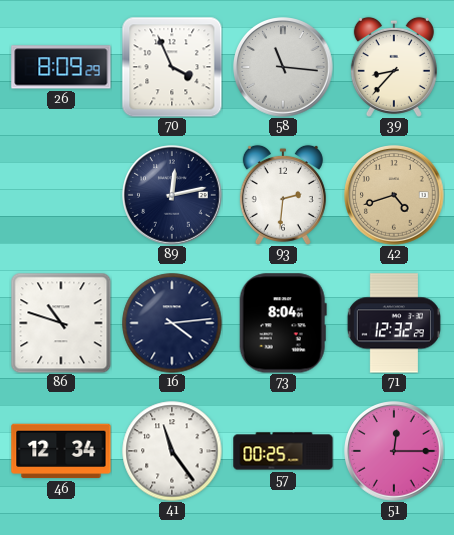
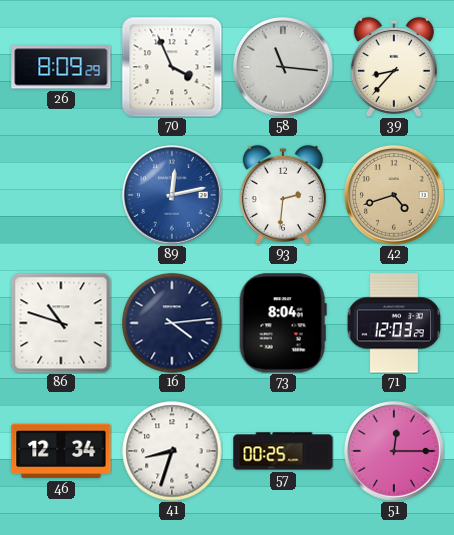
89 dial: navy -> blue (172, 195)
71: 12:32 -> 12:03 (394, 323)
41: 11:24 -> 8:33 (172, 451)
